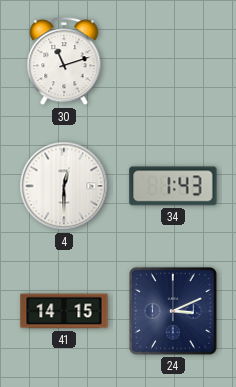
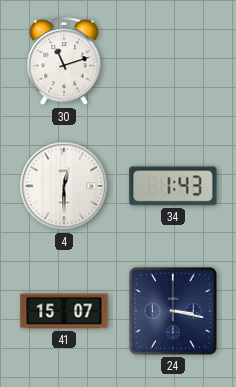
41: 14:15 -> 15:07 (64, 311)
24: 3:11 -> 3:17 (173, 311)
